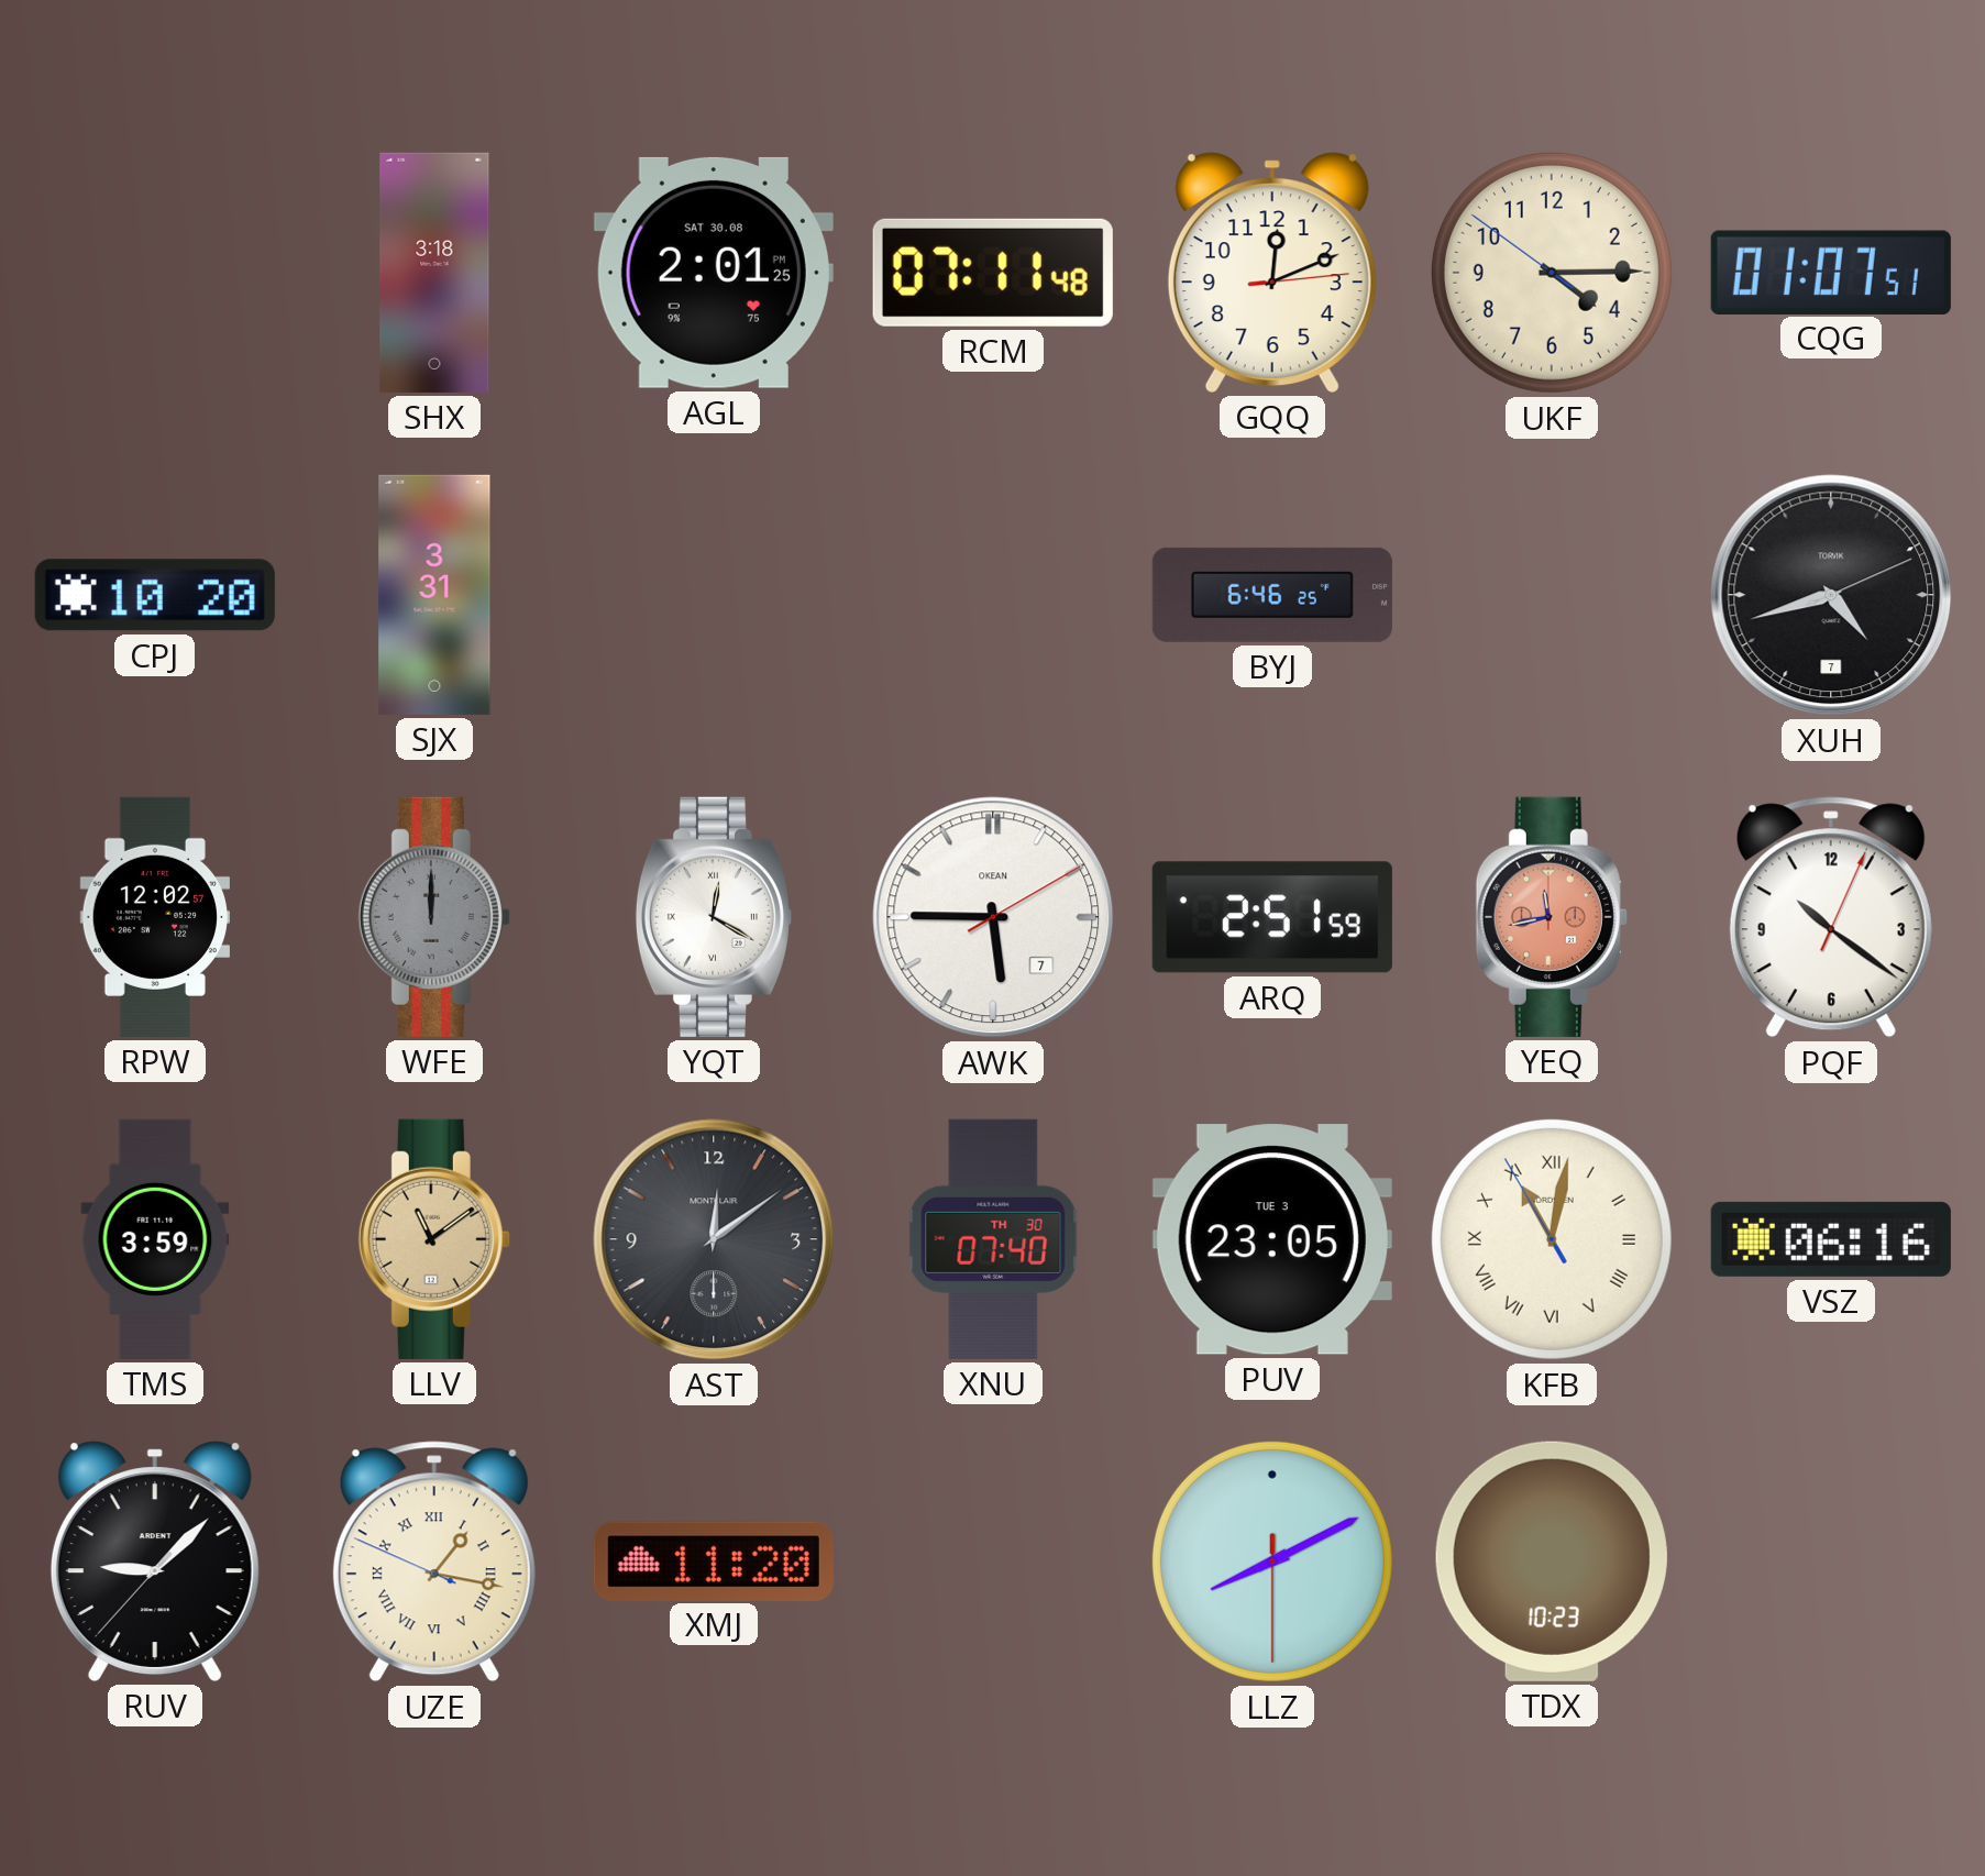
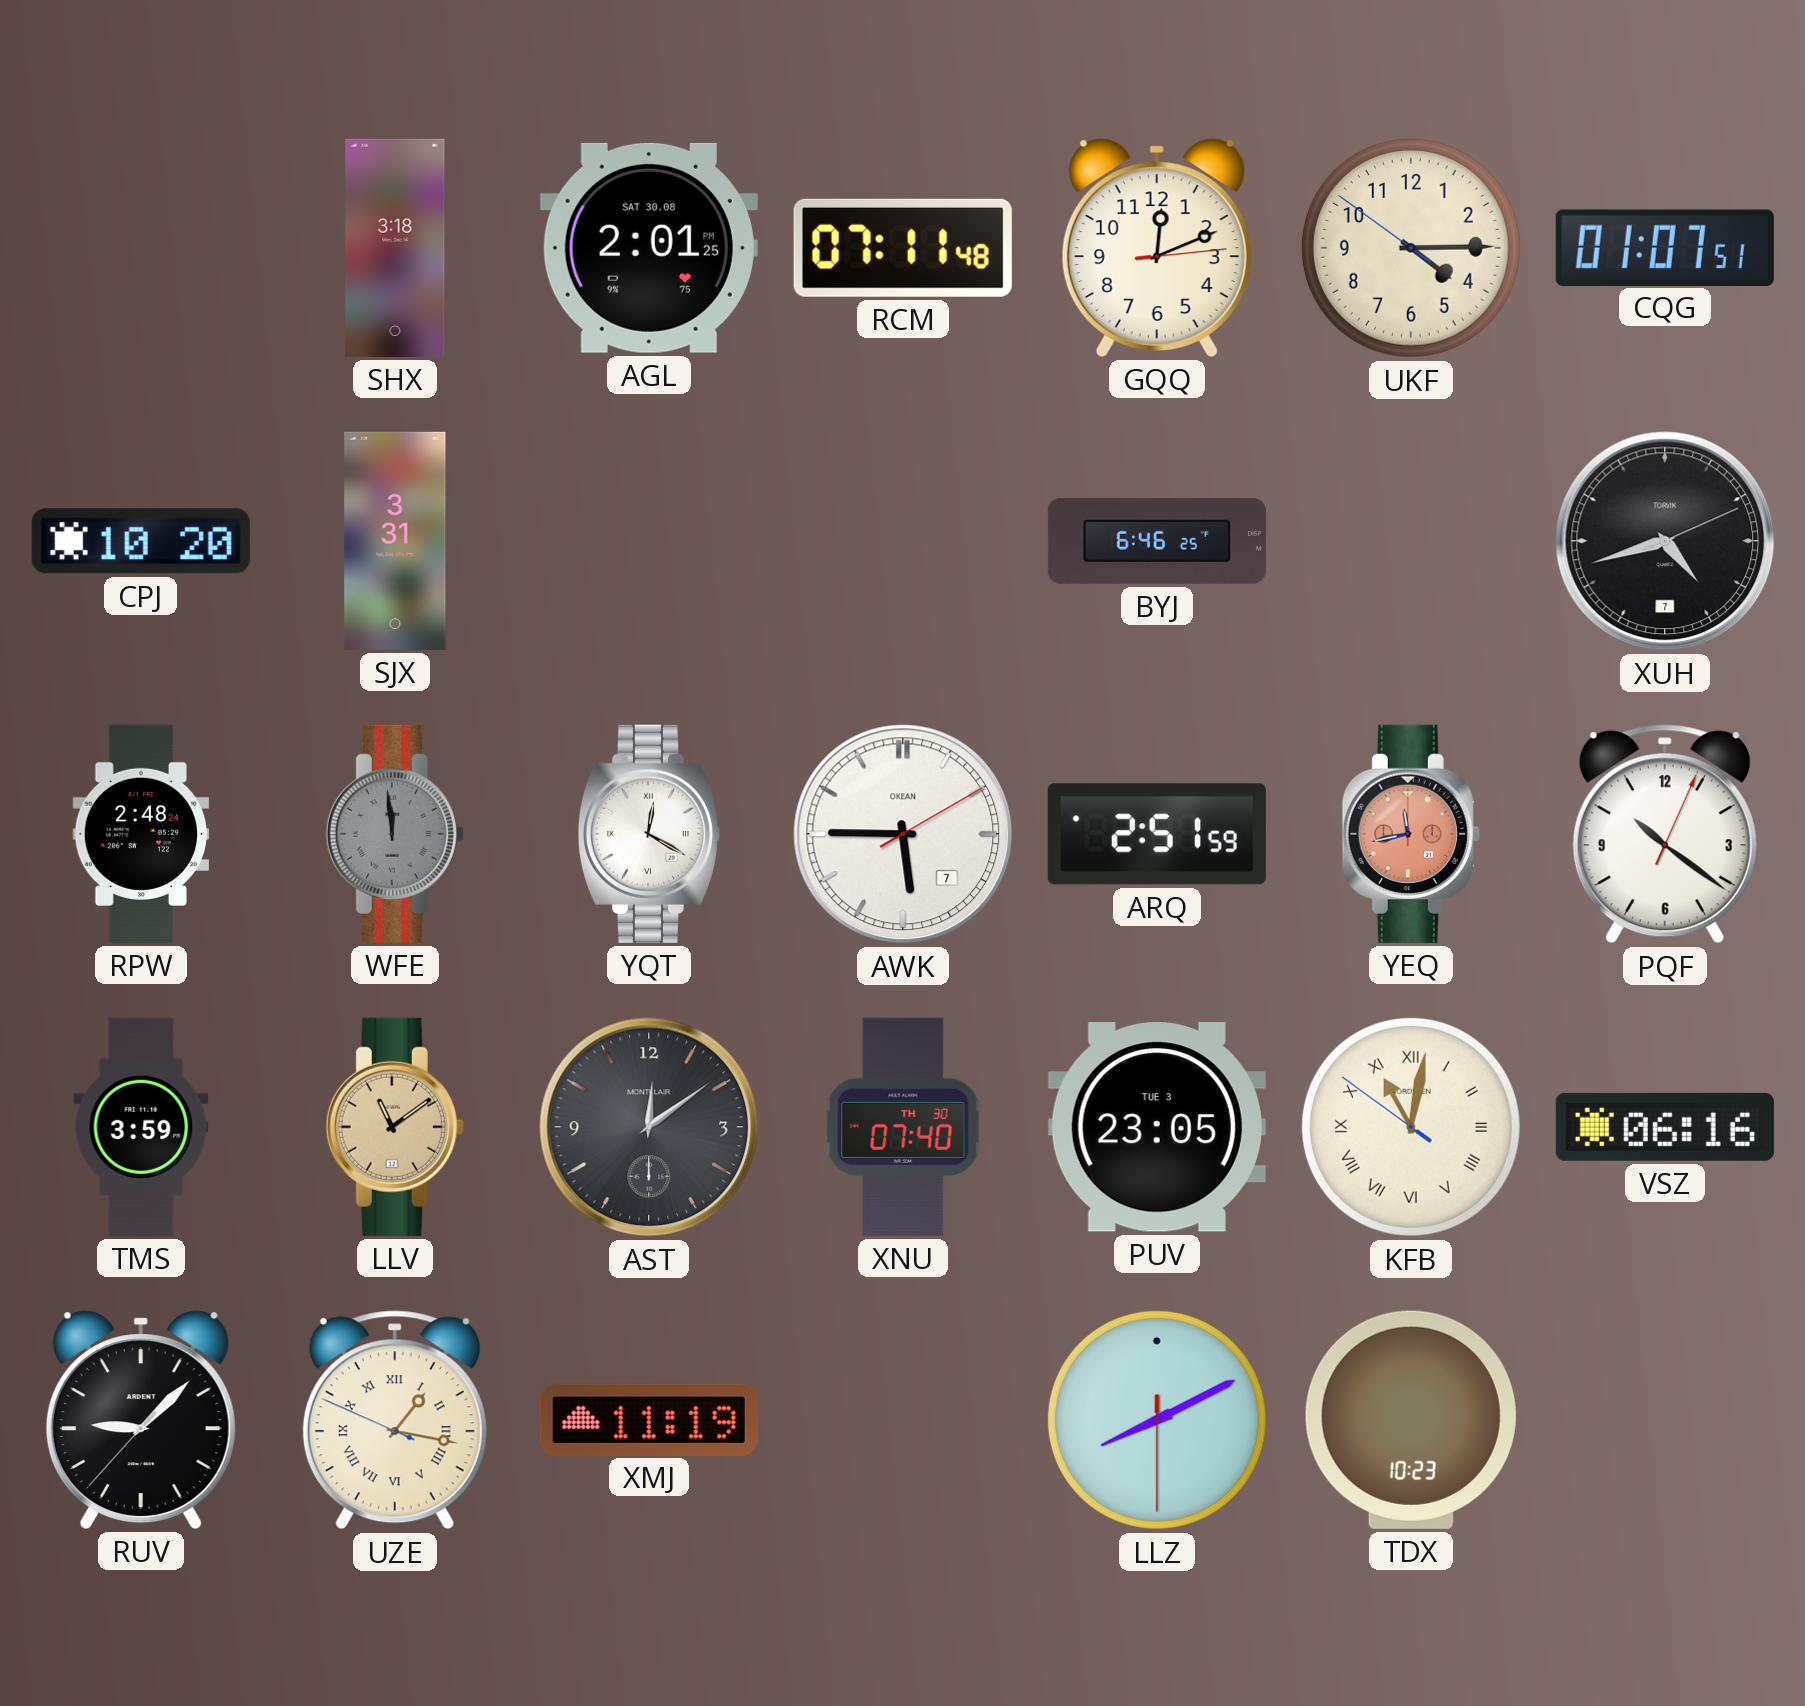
RPW: 12:02 -> 2:48 (140, 834)
WFE: 12:00 -> 11:59 (395, 834)
KFB: 11:01:55 -> 11:01:51 (1411, 1127)
XMJ: 11:20 -> 11:19 (649, 1419)
